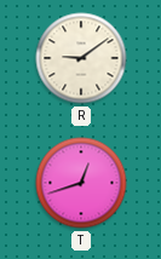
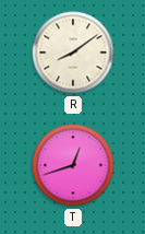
R: 9:09 -> 8:09 (73, 52)
